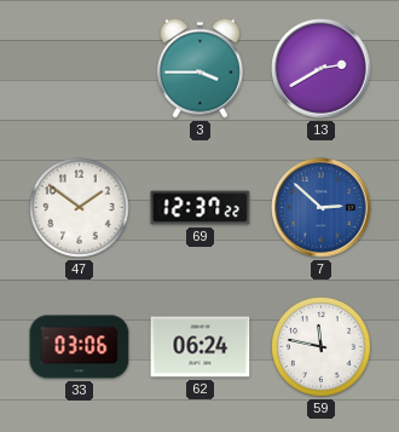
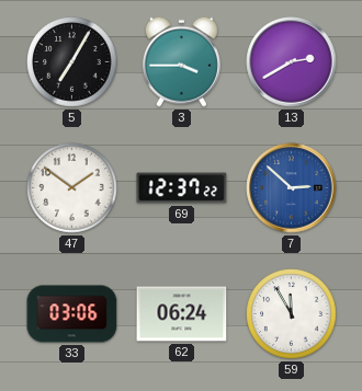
5: none -> 7:05 (72, 62)
59: 11:47 -> 11:55 (292, 314)
